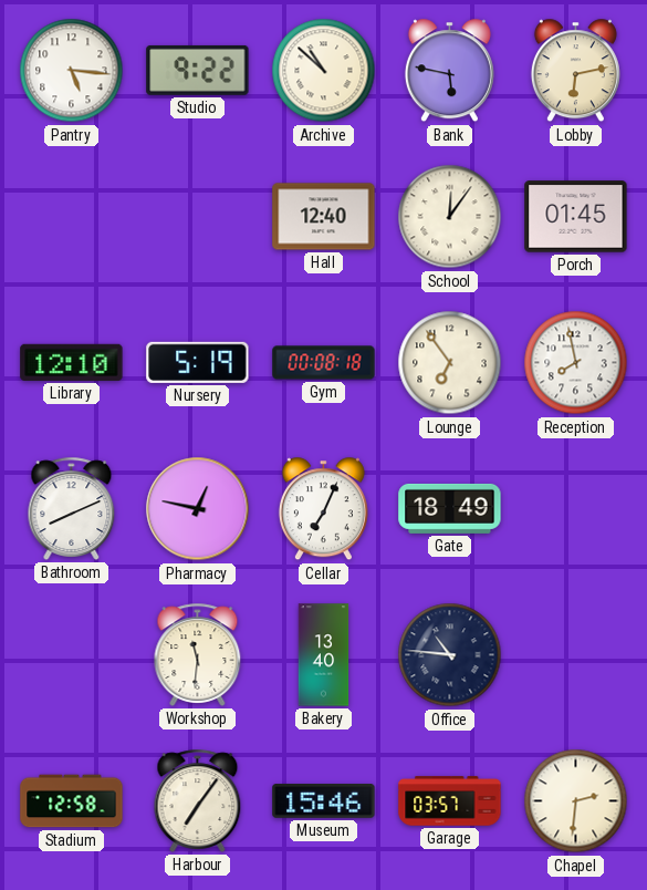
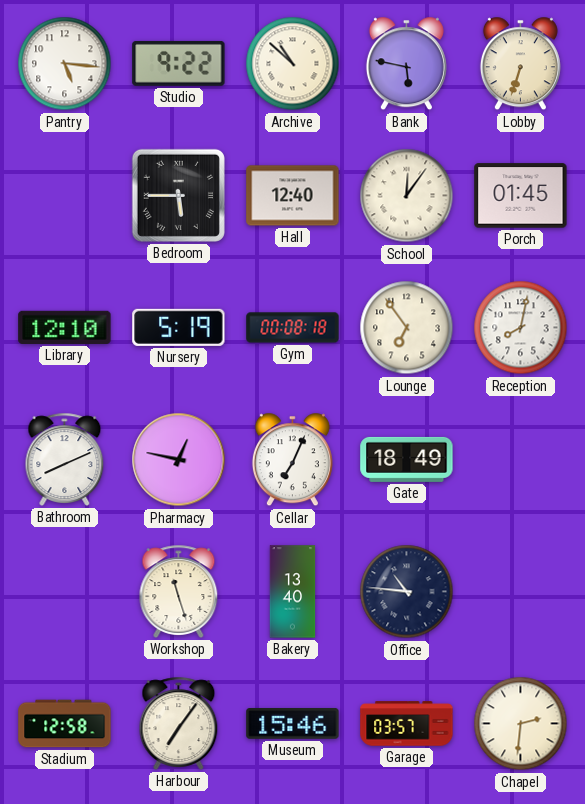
Lobby: 6:13 -> 6:33 (520, 64)
Bedroom: none -> 5:45 (178, 195)
Reception: 7:58 -> 8:02 (521, 328)
Workshop: 11:31 -> 11:27 (179, 591)
